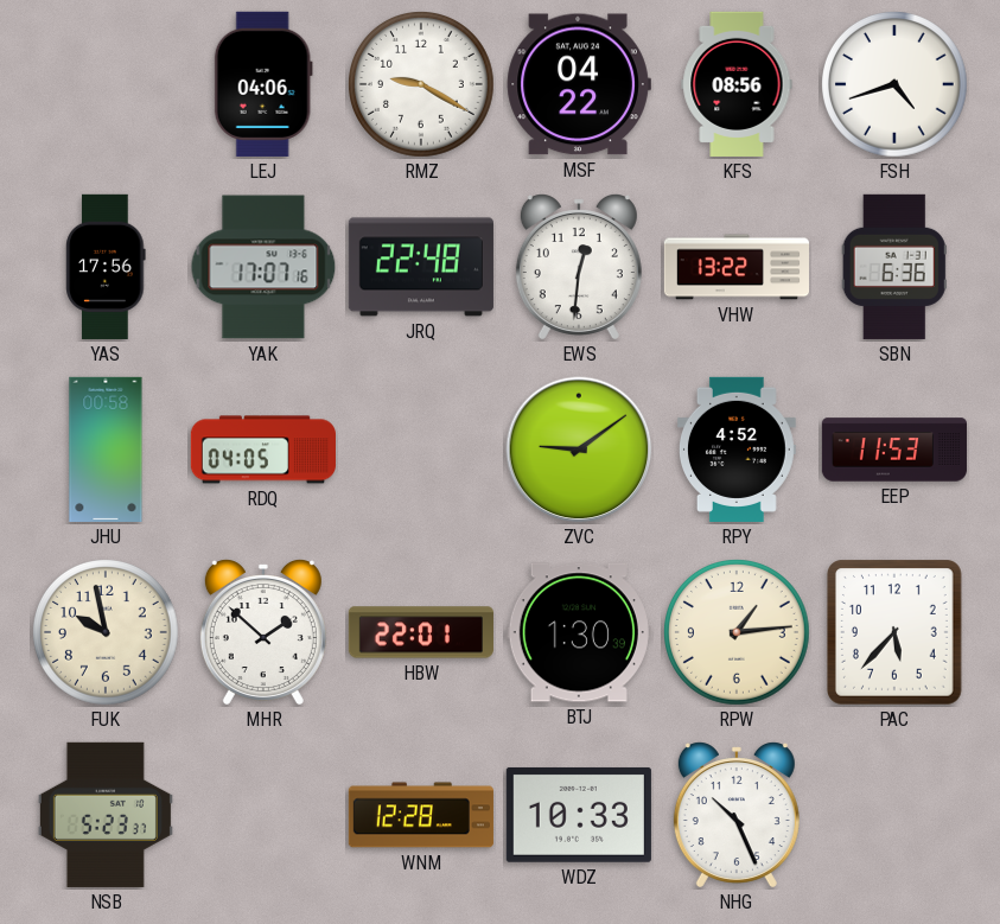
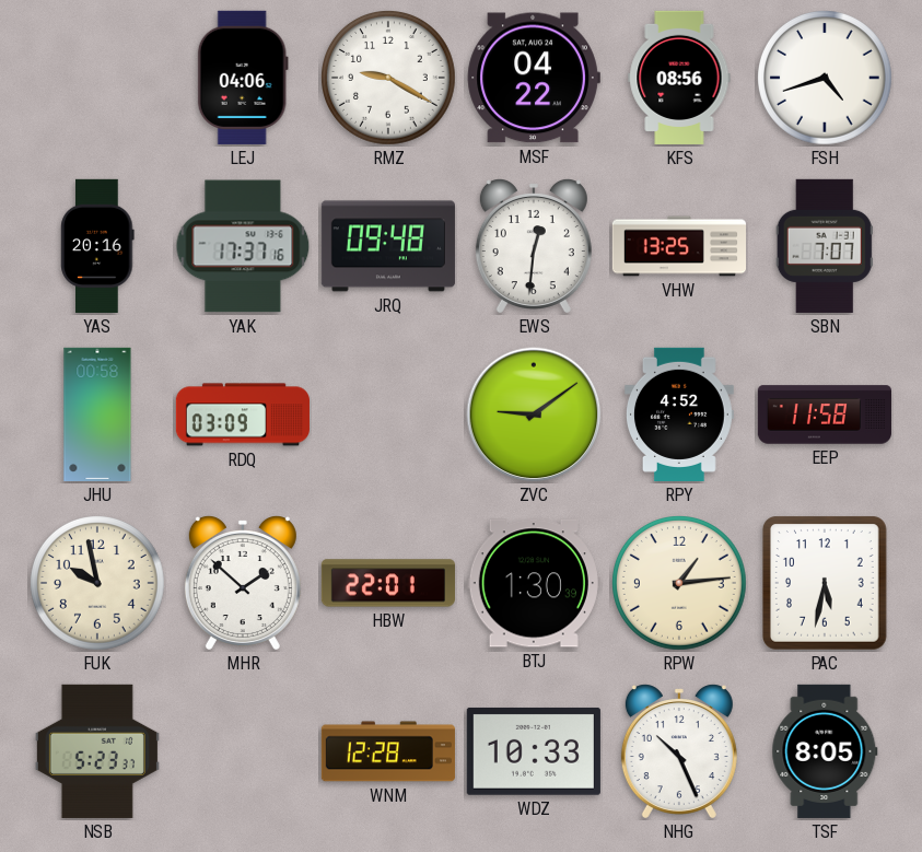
YAS: 17:56 -> 20:16 (97, 246)
YAK: 17:07 -> 17:37 (243, 246)
JRQ: 22:48 -> 09:48 (388, 246)
VHW: 13:22 -> 13:25 (678, 246)
SBN: 6:36 -> 7:07 (825, 246)
RDQ: 04:05 -> 03:09 (243, 415)
EEP: 11:53 -> 11:58 (825, 415)
PAC: 5:37 -> 5:32 (826, 584)
TSF: none -> 8:05 (825, 751)
